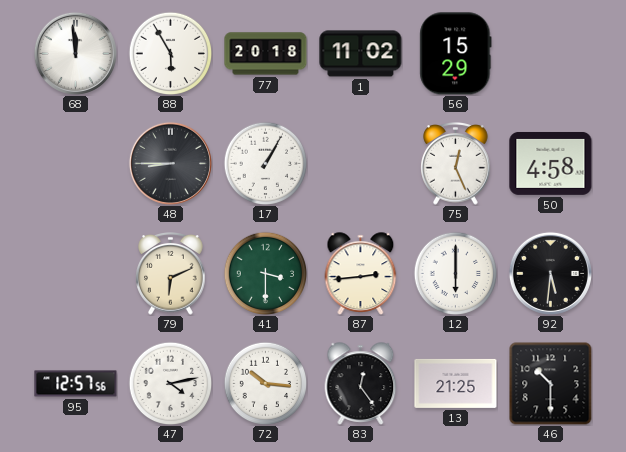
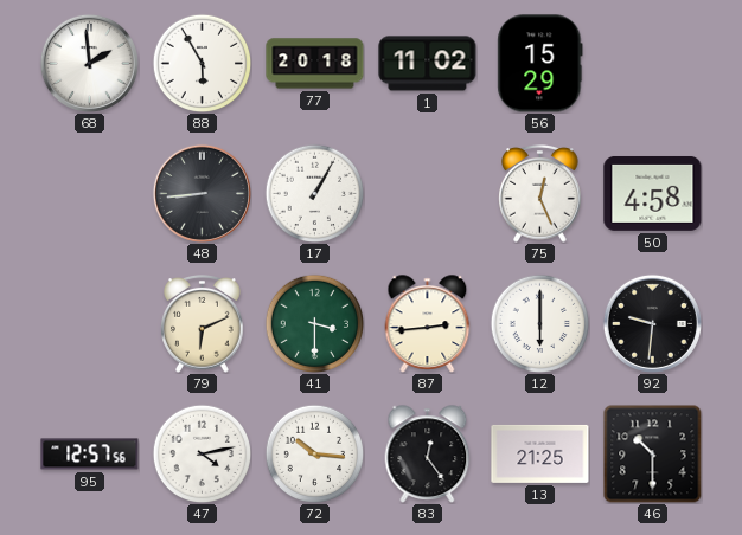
68: 11:59 -> 1:59 (89, 63)
48: 8:45 -> 8:44 (202, 193)
92: 5:31 -> 9:31 (652, 323)
